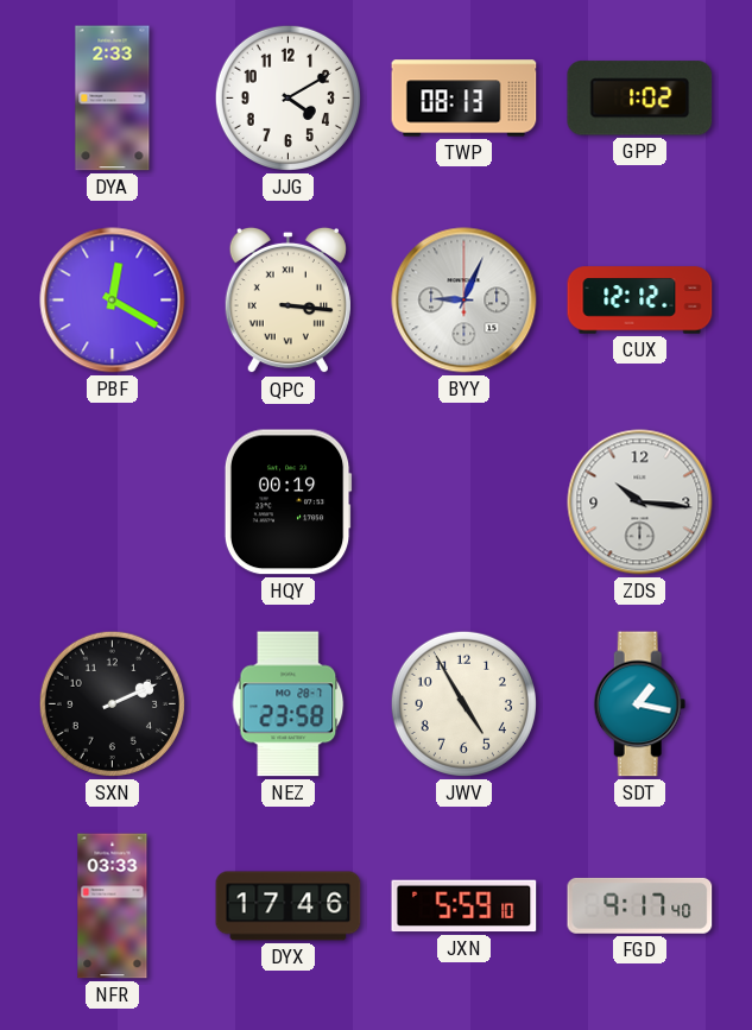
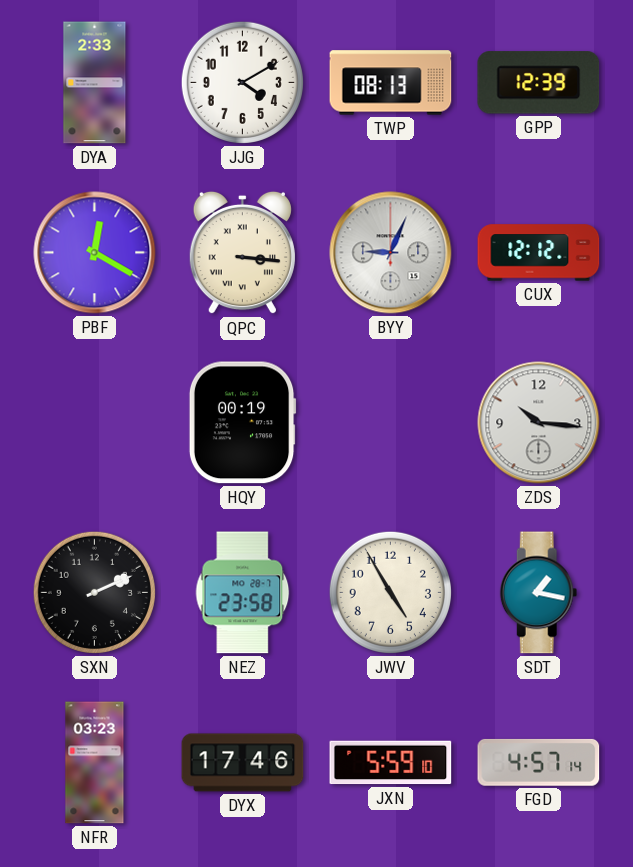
GPP: 1:02 -> 12:39 (539, 83)
NFR: 03:33 -> 03:23 (95, 763)
FGD: 9:17 -> 4:57 (539, 762)
